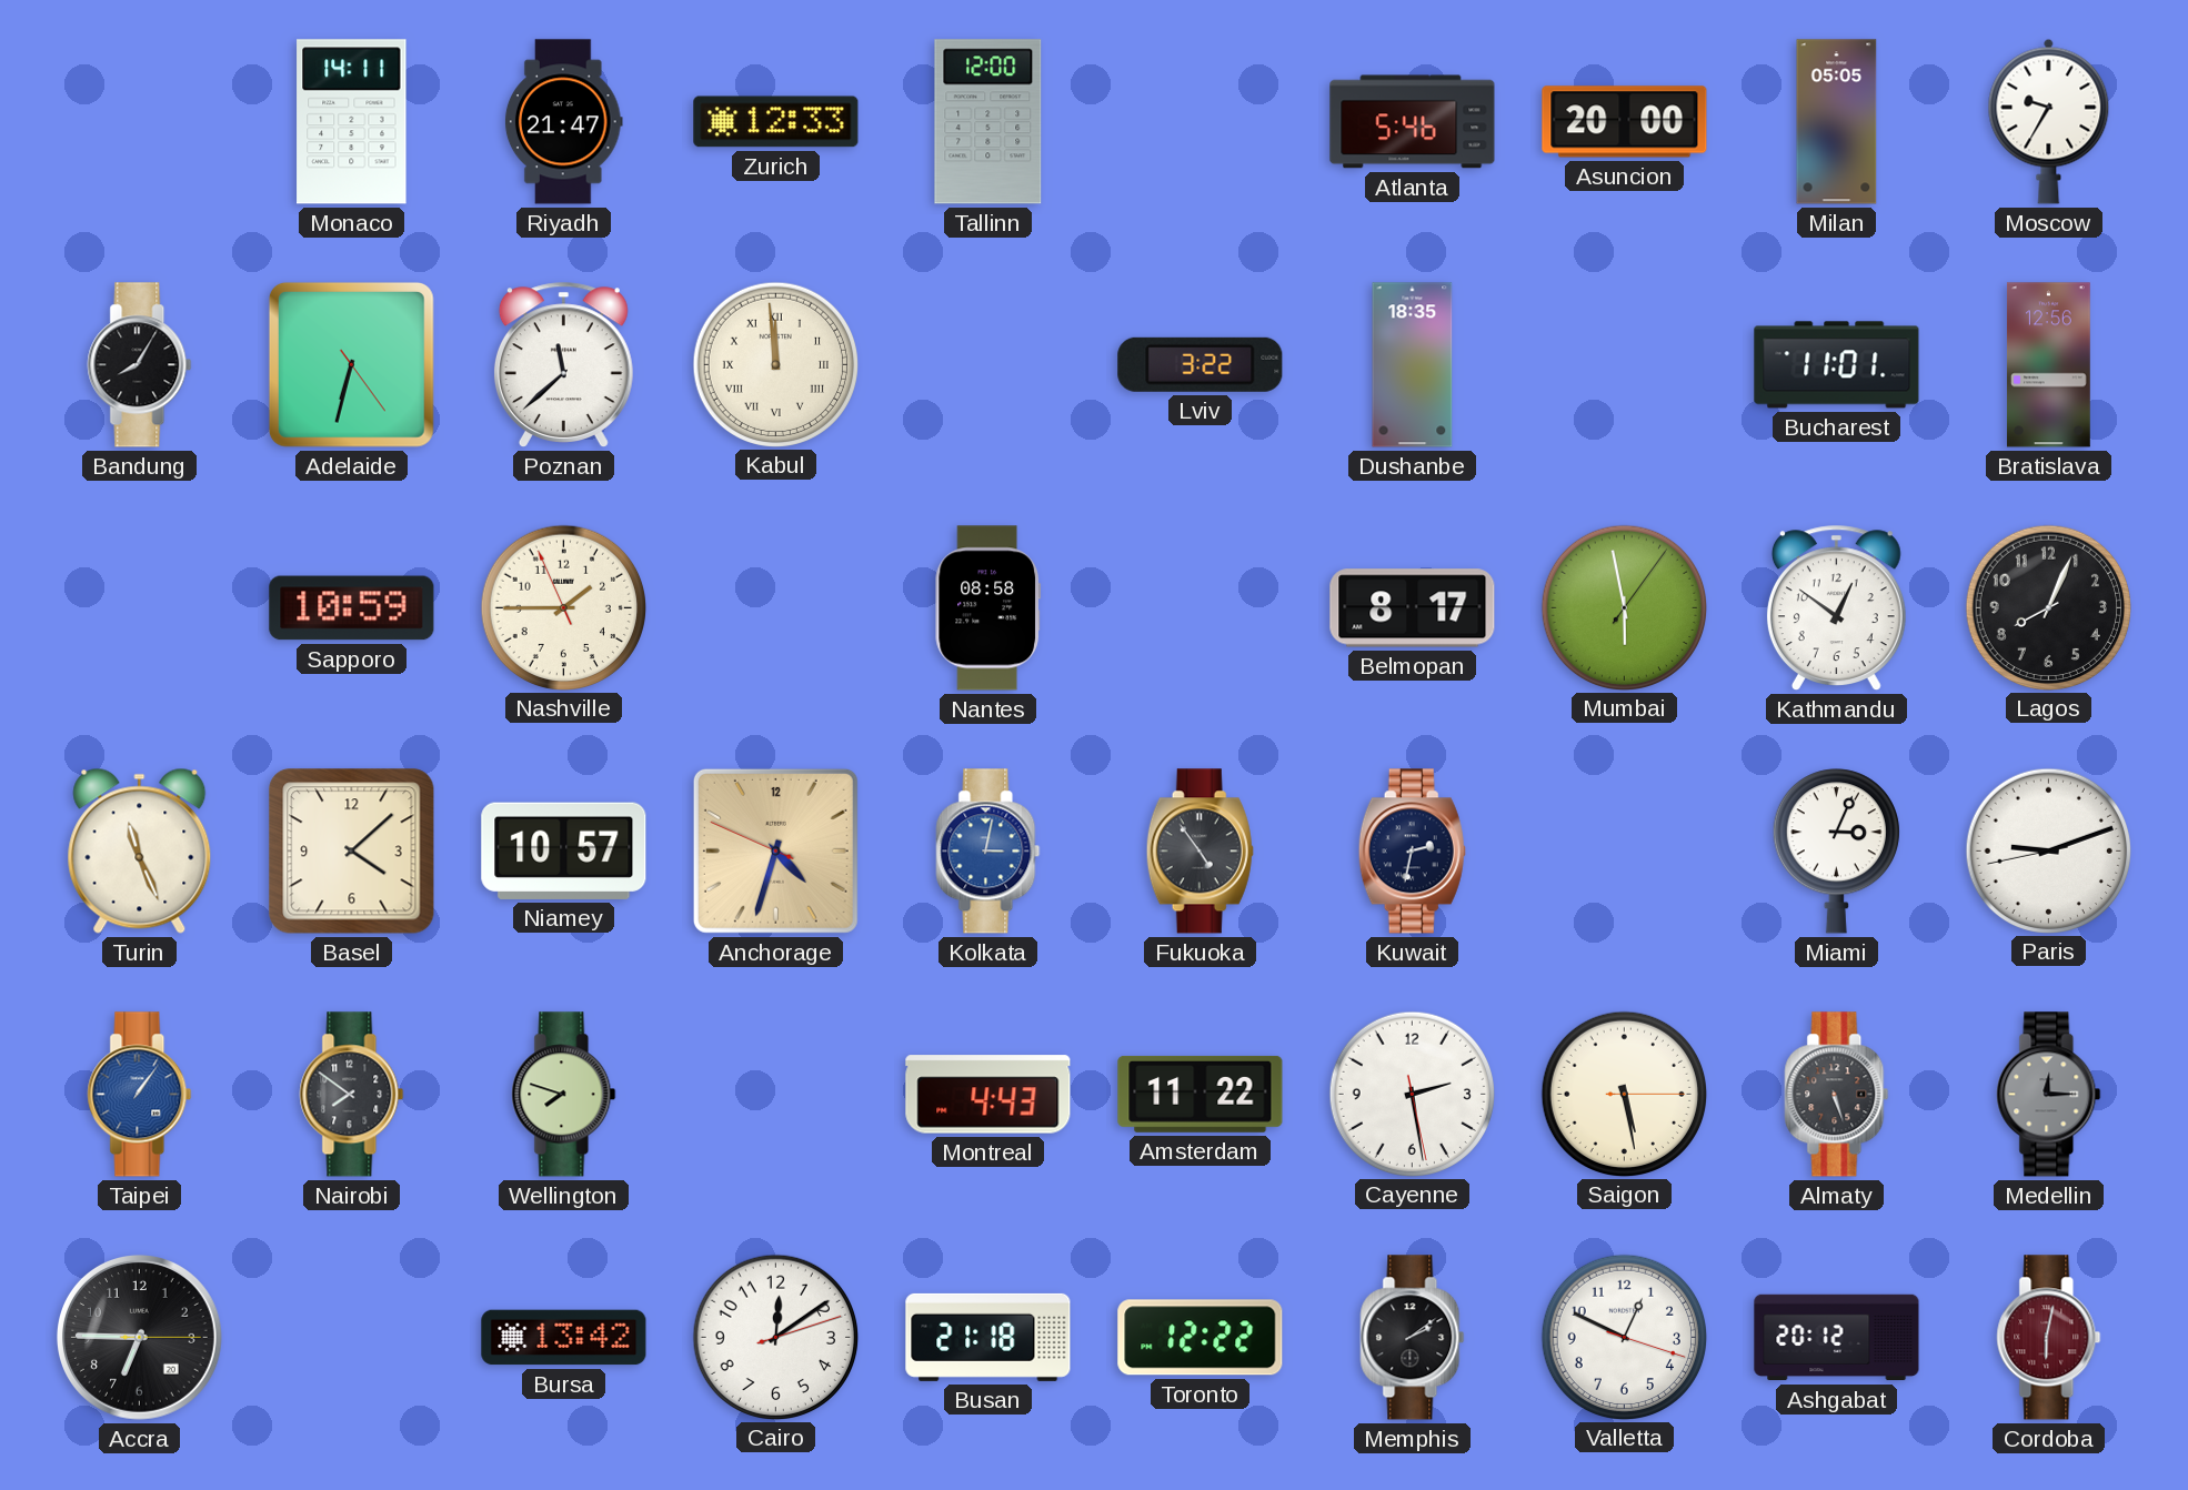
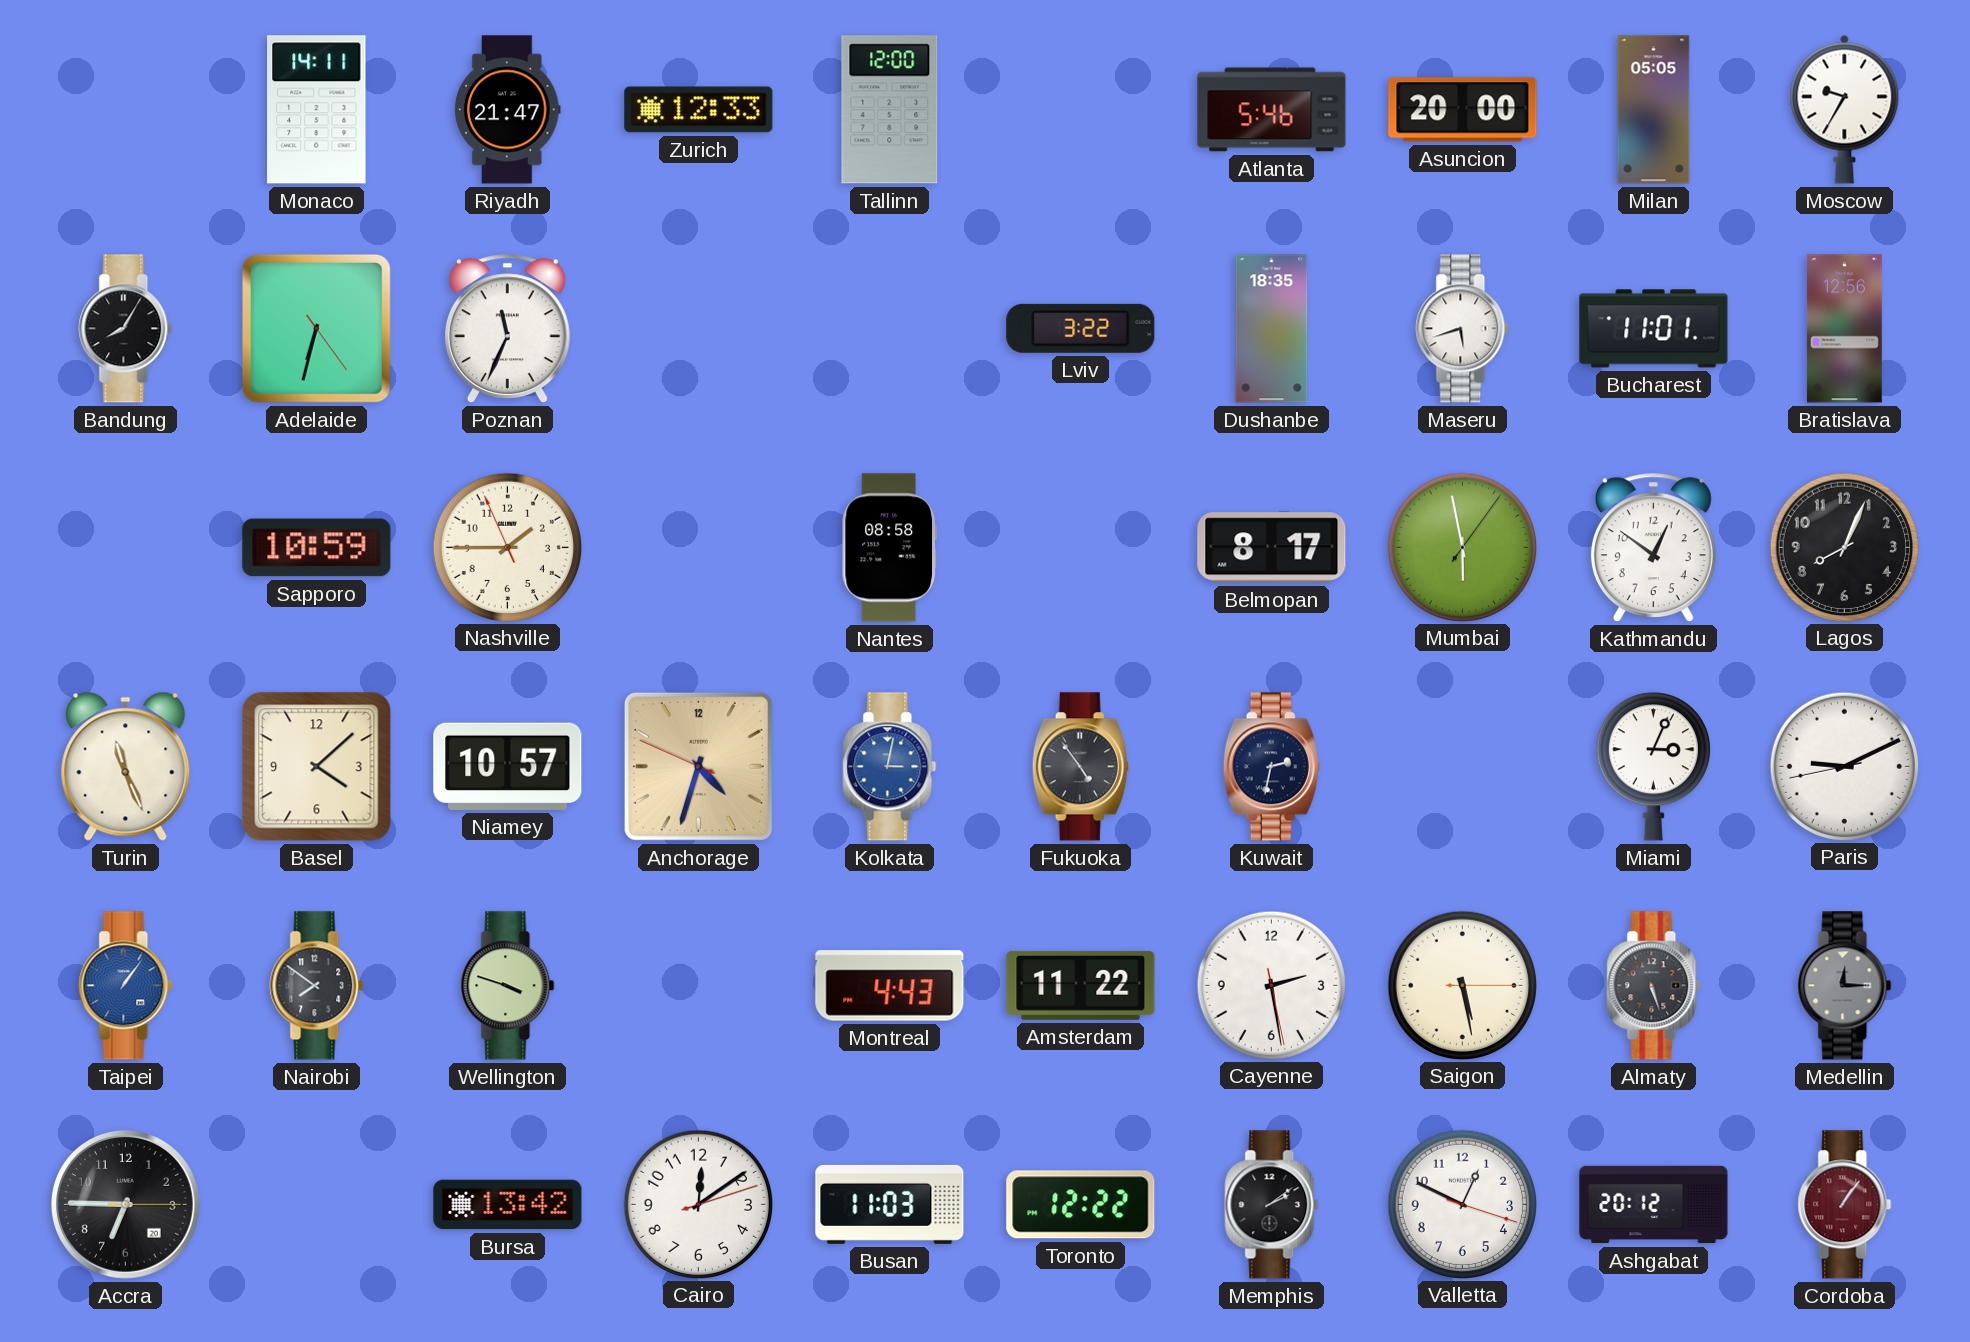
Poznan: 11:38 -> 11:34 (507, 328)
Kabul: 11:59 -> none (775, 364)
Maseru: none -> 5:42 (1463, 329)
Paris: 9:11 -> 9:10 (1844, 766)
Wellington: 7:48 -> 3:48 (508, 986)
Busan: 21:18 -> 11:03 (890, 1204)
Cordoba: 6:02 -> 1:06 (1845, 1205)
